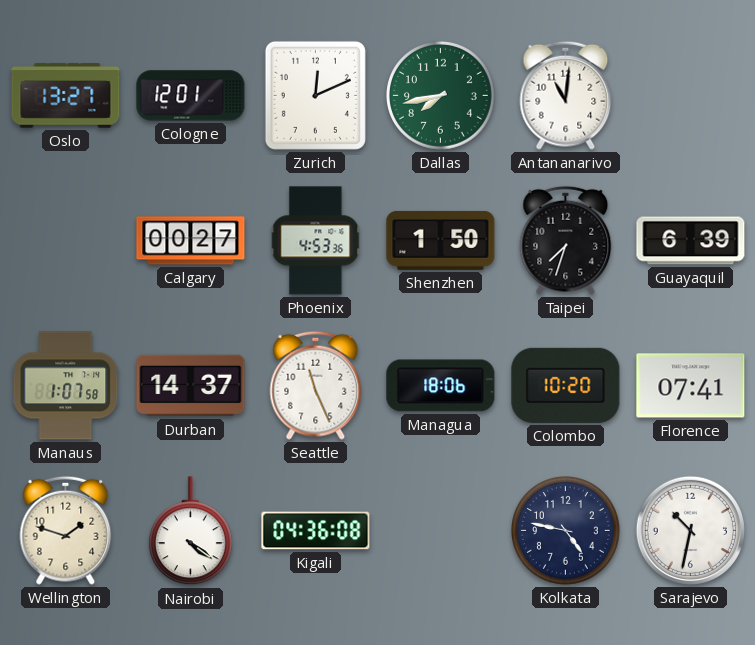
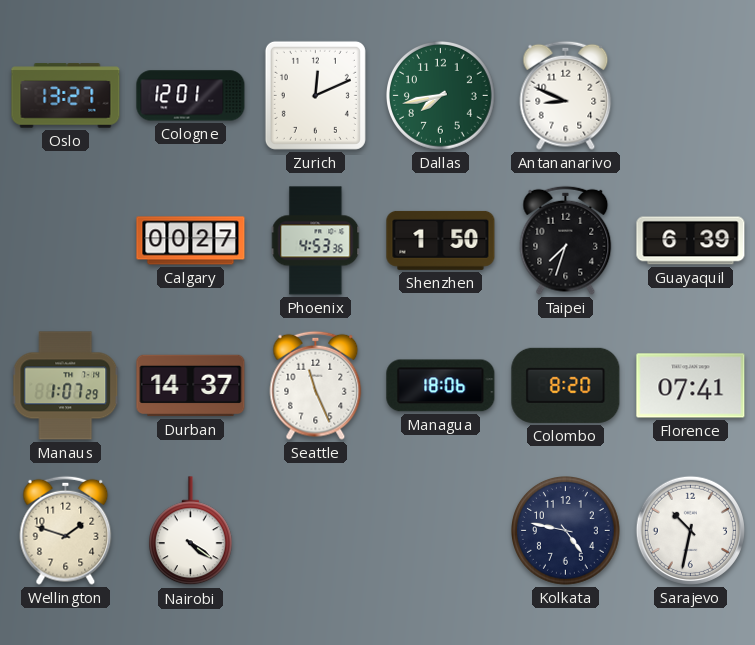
Antananarivo: 11:01 -> 8:49 (566, 95)
Manaus: 1:07:58 -> 1:07:29 (66, 386)
Colombo: 10:20 -> 8:20 (566, 385)
Kigali: 04:36 -> none (316, 531)
